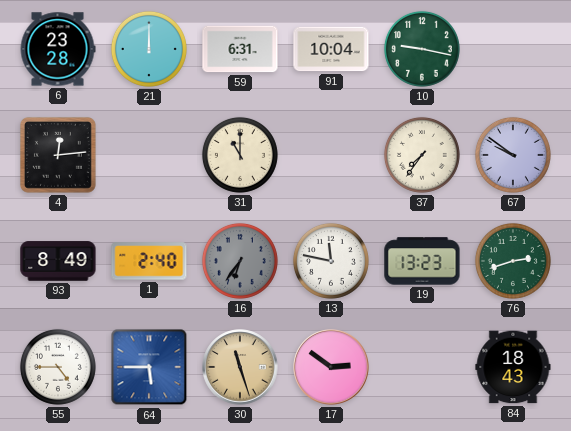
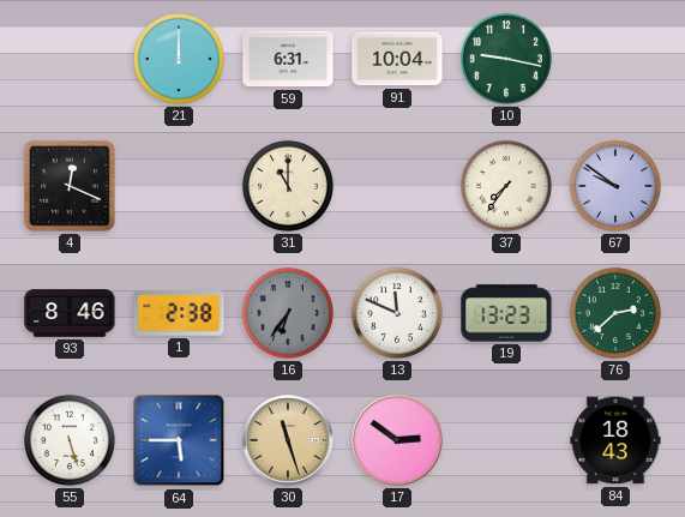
6: 23:28 -> none (58, 49)
4: 12:14 -> 12:19 (70, 186)
93: 8:49 -> 8:46 (70, 313)
1: 2:40 -> 2:38 (179, 313)
13: 11:47 -> 11:49 (397, 313)
76: 2:42 -> 2:38 (615, 313)
55: 4:45 -> 5:27 (70, 440)
